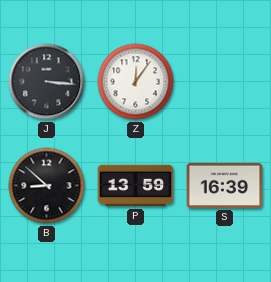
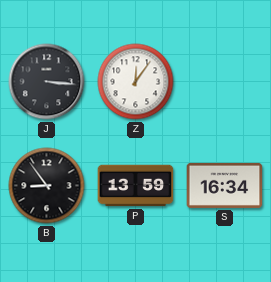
B: 8:52 -> 8:54 (47, 186)
S: 16:39 -> 16:34 (225, 185)
